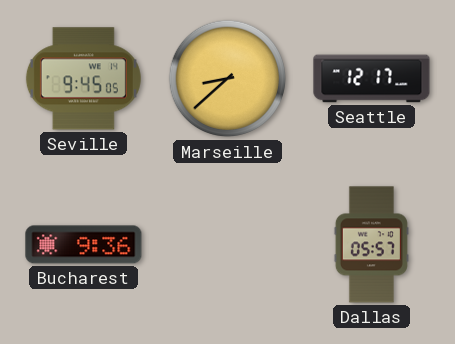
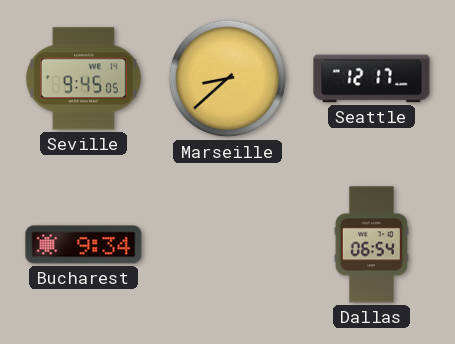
Bucharest: 9:36 -> 9:34 (84, 245)
Dallas: 05:57 -> 06:54 (371, 245)
